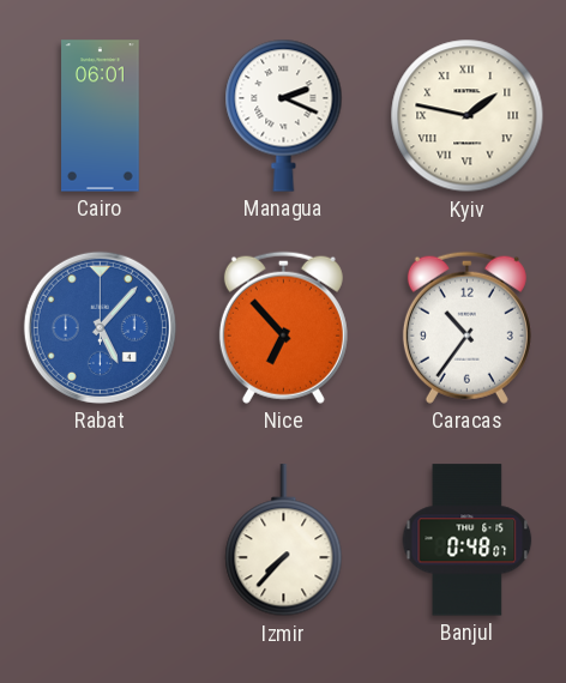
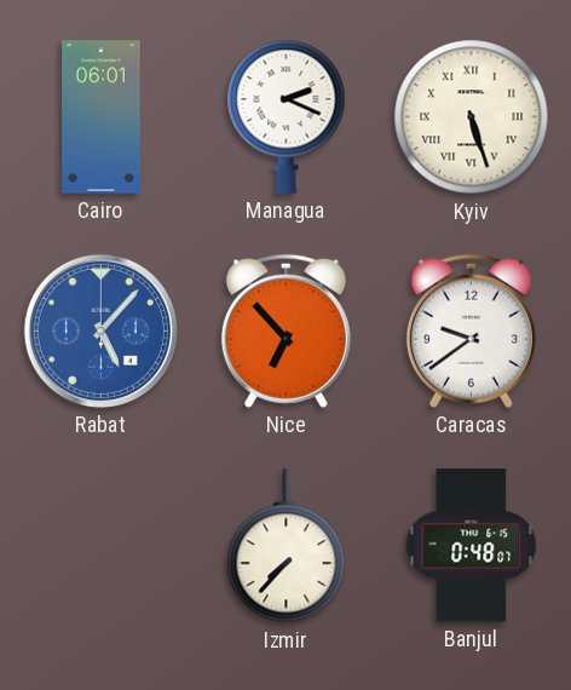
Kyiv: 1:47 -> 5:27 (472, 117)
Caracas: 10:36 -> 9:39 (471, 330)
